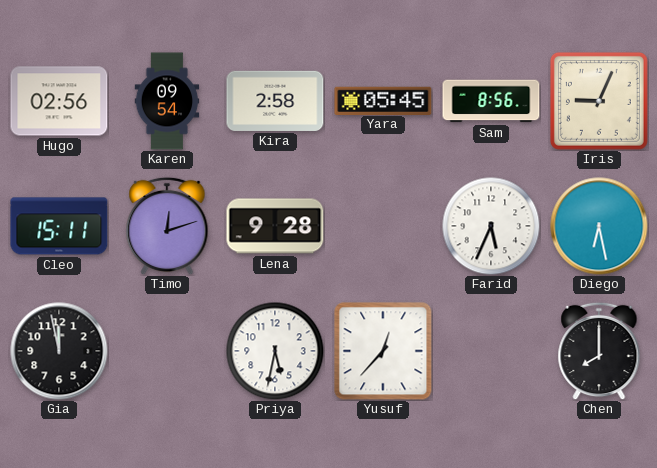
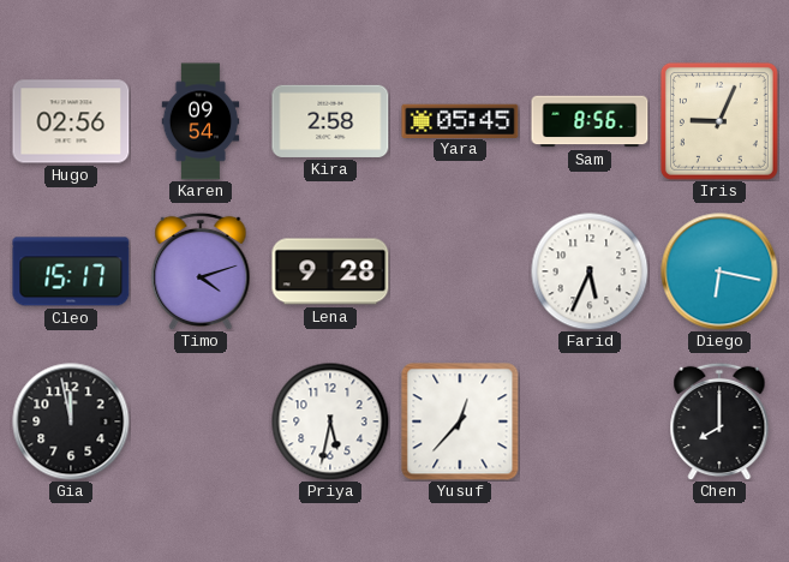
Cleo: 15:11 -> 15:17 (71, 271)
Timo: 12:12 -> 4:12 (201, 271)
Diego: 6:28 -> 6:17 (719, 271)
